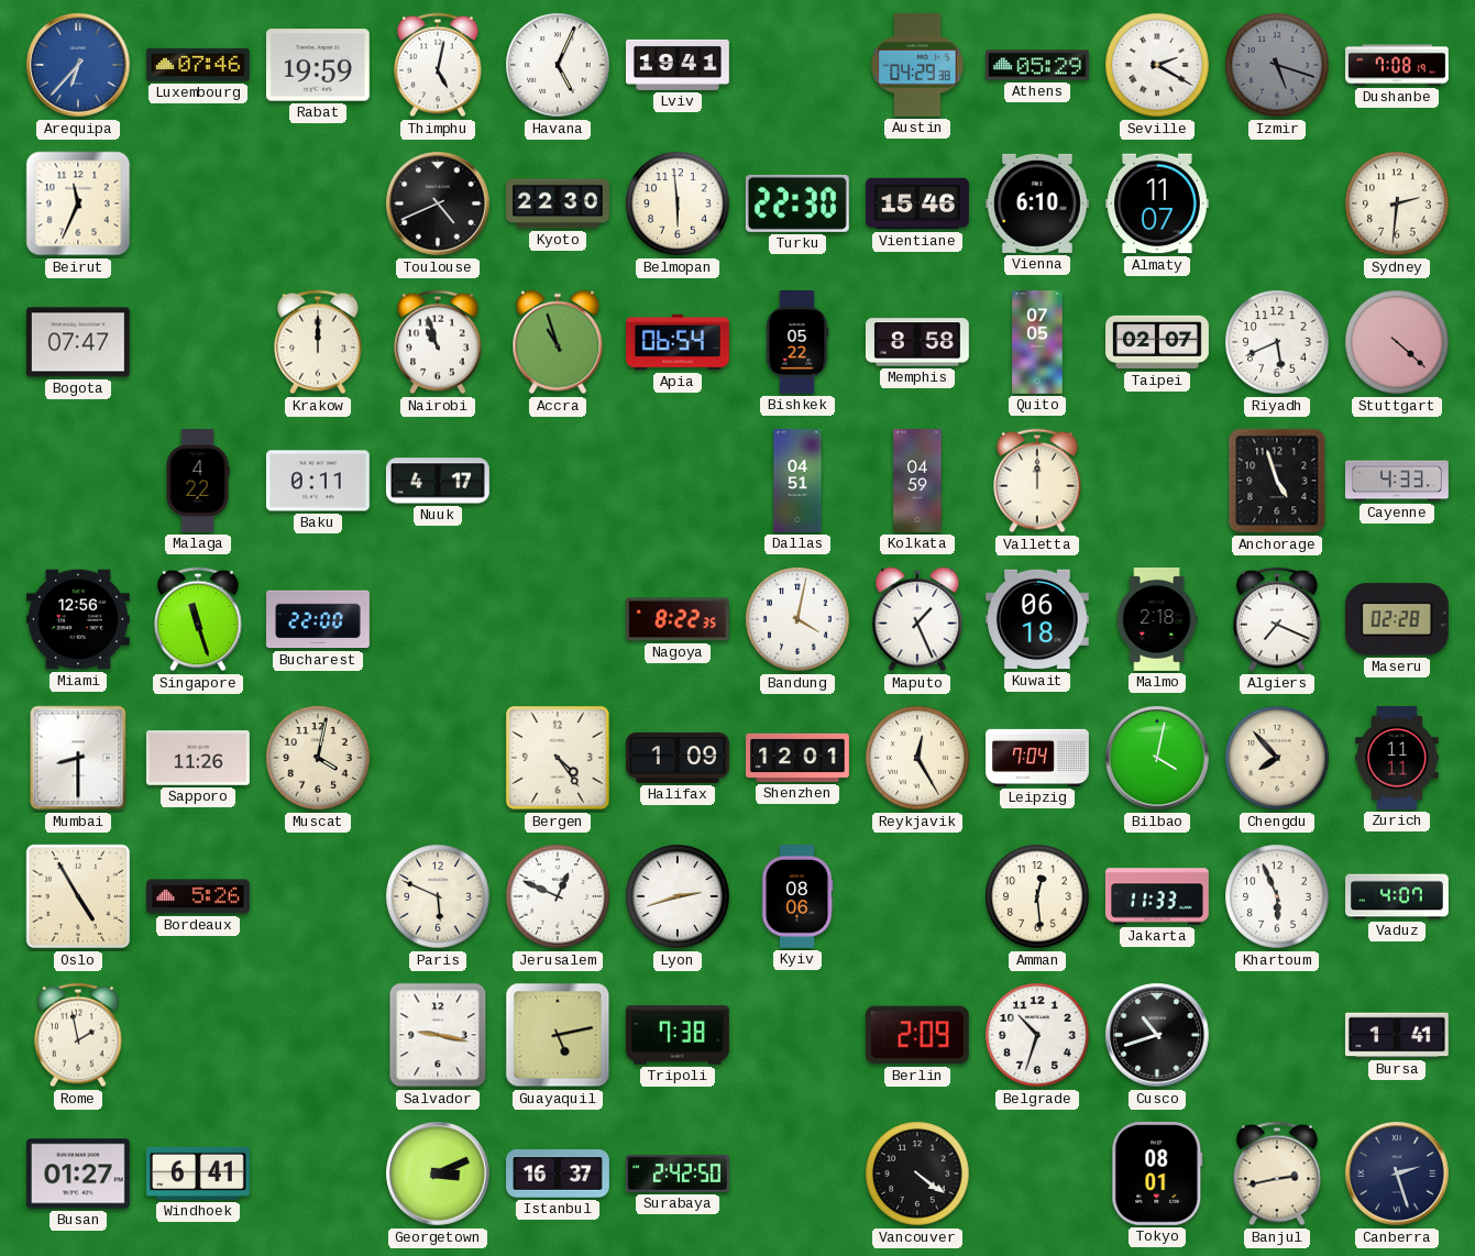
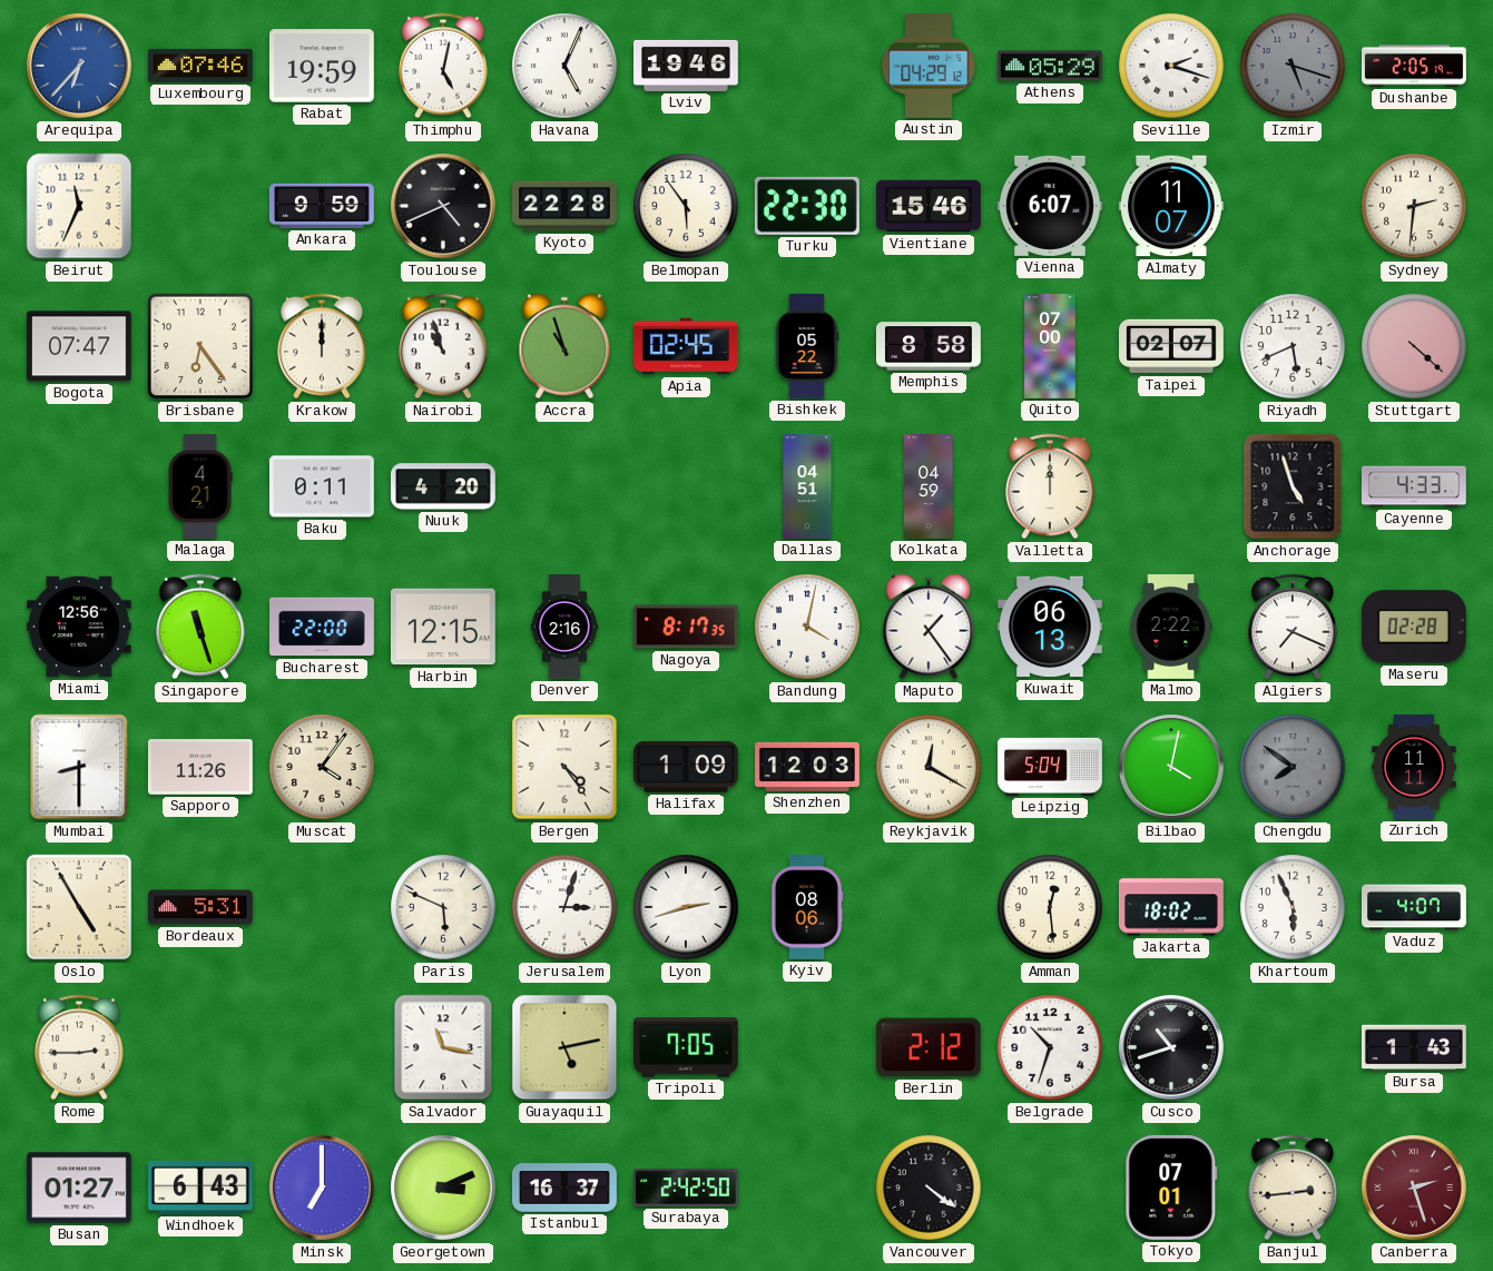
Lviv: 19:41 -> 19:46 (687, 66)
Austin: 04:29:38 -> 04:29:12 (929, 66)
Seville: 2:20 -> 2:18 (1171, 66)
Dushanbe: 7:08 -> 2:05 (1415, 66)
Ankara: none -> 9:59 (322, 206)
Kyoto: 22:30 -> 22:28 (566, 206)
Belmopan: 5:59 -> 5:54 (686, 206)
Vienna: 6:10 -> 6:07 (1050, 206)
Brisbane: none -> 6:24 (200, 346)
Apia: 06:54 -> 02:45 (687, 346)
Quito: 07:05 -> 07:00 (1050, 347)
Malaga: 4:22 -> 4:21 (200, 487)
Nuuk: 4:17 -> 4:20 (443, 486)
Harbin: none -> 12:15 (443, 627)
Denver: none -> 2:16 (564, 627)
Nagoya: 8:22 -> 8:17 (686, 627)
Maputo: 1:26 -> 1:24 (929, 627)
Kuwait: 06:18 -> 06:13 (1050, 627)
Malmo: 2:18 -> 2:22 (1171, 628)
Muscat: 4:02 -> 4:06 (322, 767)
Shenzhen: 12:01 -> 12:03 (808, 767)
Reykjavik: 12:25 -> 12:20 (929, 767)
Leipzig: 7:04 -> 5:04 (1051, 767)
Chengdu: 7:53 -> 7:51 (1293, 767)
Chengdu dial: cream -> grey (1293, 767)
Bordeaux: 5:26 -> 5:31 (202, 907)
Jerusalem: 12:49 -> 3:03 (564, 907)
Jakarta: 11:33 -> 18:02 (1171, 907)
Rome: 1:58 -> 2:45 (79, 1047)
Salvador: 9:17 -> 11:17 (443, 1047)
Tripoli: 7:38 -> 7:05 (686, 1047)
Berlin: 2:09 -> 2:12 (929, 1047)
Bursa: 1:41 -> 1:43 (1414, 1047)
Windhoek: 6:41 -> 6:43 (202, 1188)
Minsk: none -> 7:00 (323, 1189)
Tokyo: 08:01 -> 07:01 (1171, 1188)
Banjul: 2:43 -> 2:44 (1293, 1188)
Canberra dial: navy -> burgundy (1415, 1189)
